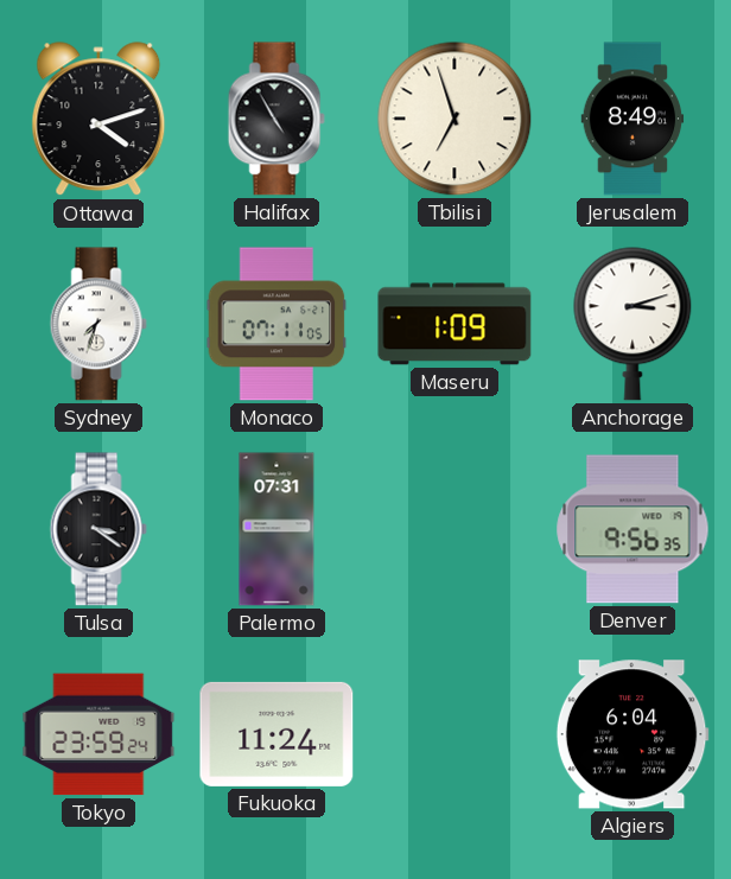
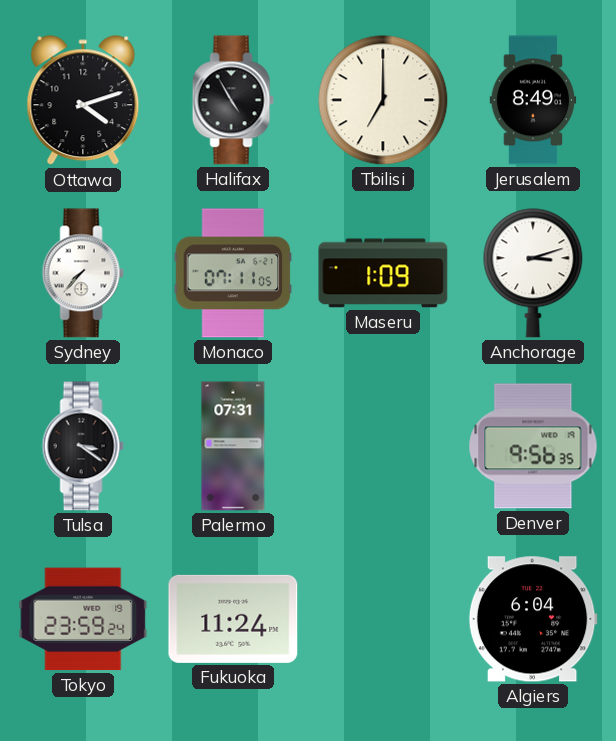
Tbilisi: 6:57 -> 7:00 (383, 100)
Sydney: 7:33 -> 7:37 (83, 273)
